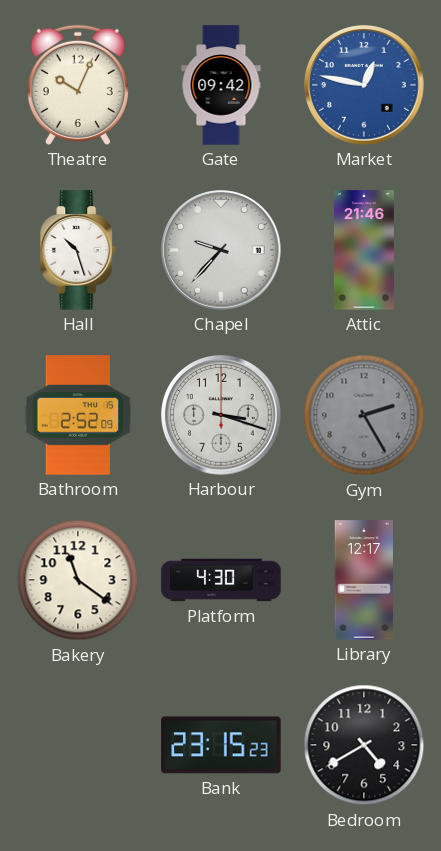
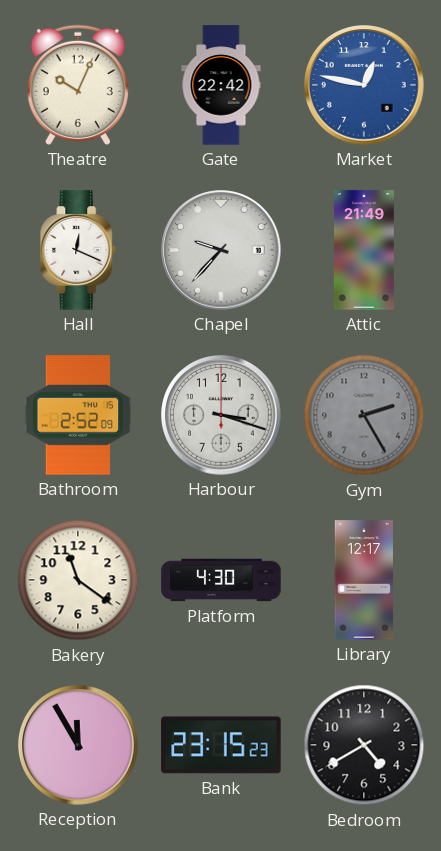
Gate: 09:42 -> 22:42 (221, 85)
Hall: 10:27 -> 12:19 (78, 250)
Attic: 21:46 -> 21:49 (364, 250)
Reception: none -> 11:55 (78, 745)
